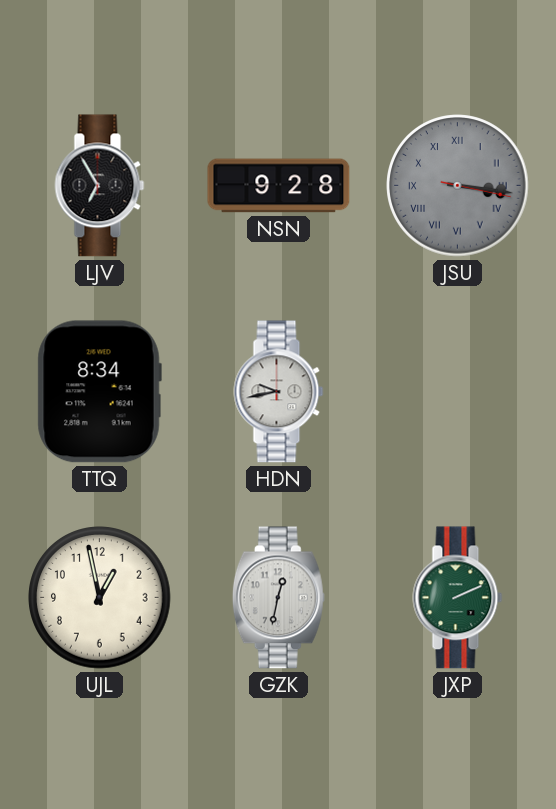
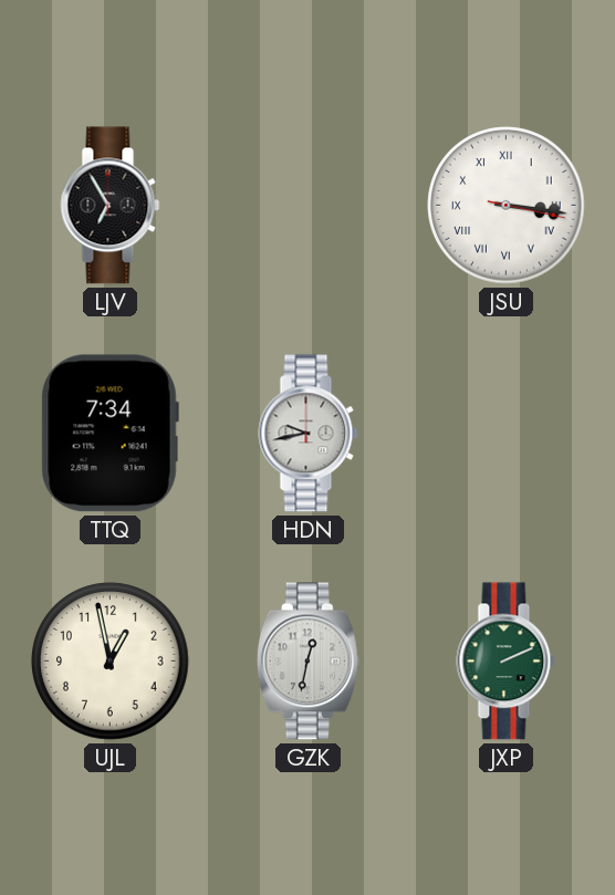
NSN: 9:28 -> none (279, 186)
JSU dial: grey -> white (507, 206)
TTQ: 8:34 -> 7:34 (110, 434)
